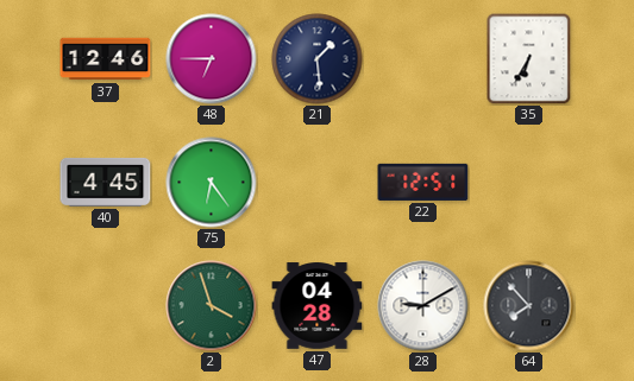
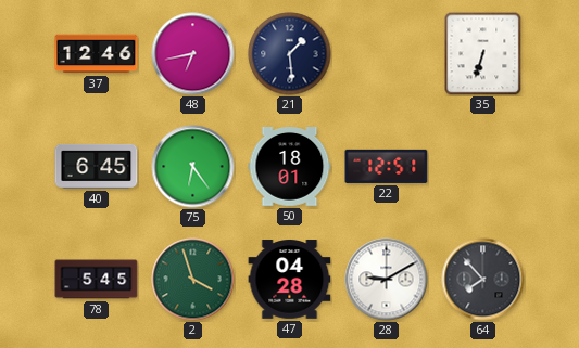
48: 6:45 -> 6:43 (193, 54)
35: 6:35 -> 6:33 (483, 53)
40: 4:45 -> 6:45 (97, 166)
50: none -> 18:01 (290, 167)
78: none -> 5:45 (97, 280)
